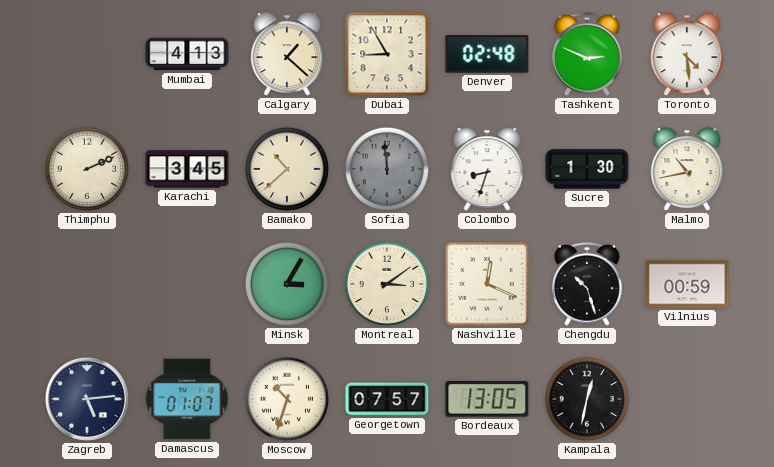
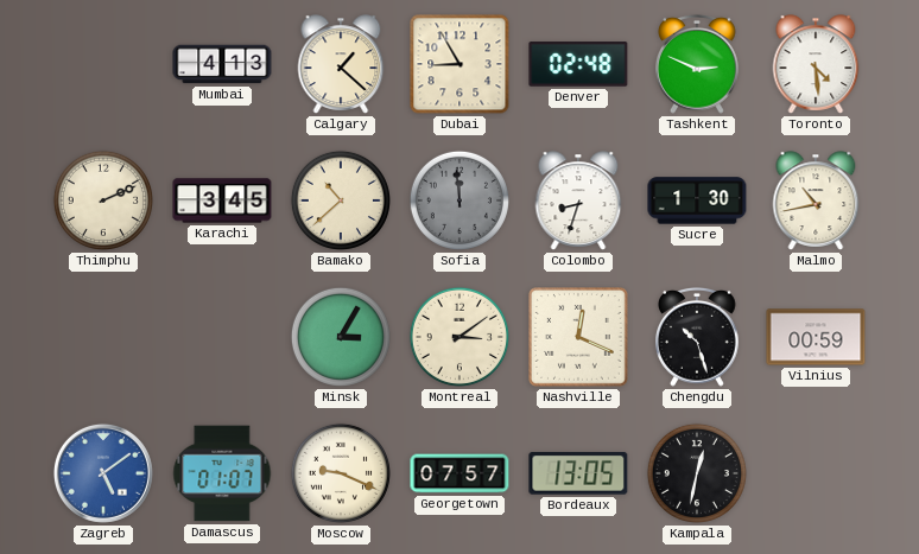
Zagreb: 5:14 -> 5:09 (103, 473)
Zagreb dial: navy -> blue (103, 473)
Moscow: 10:33 -> 9:19 (341, 473)
